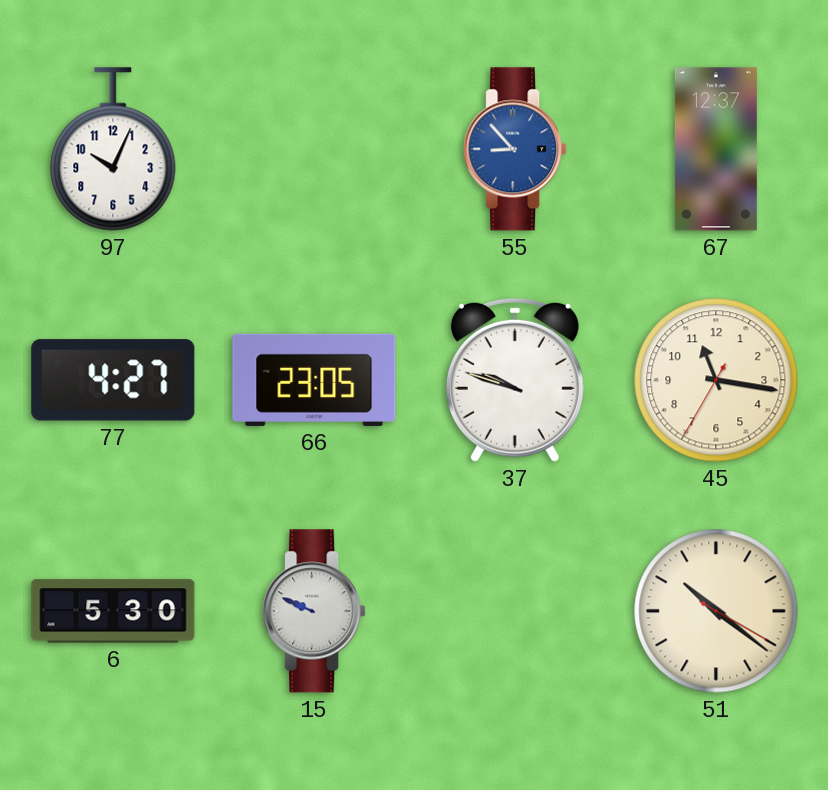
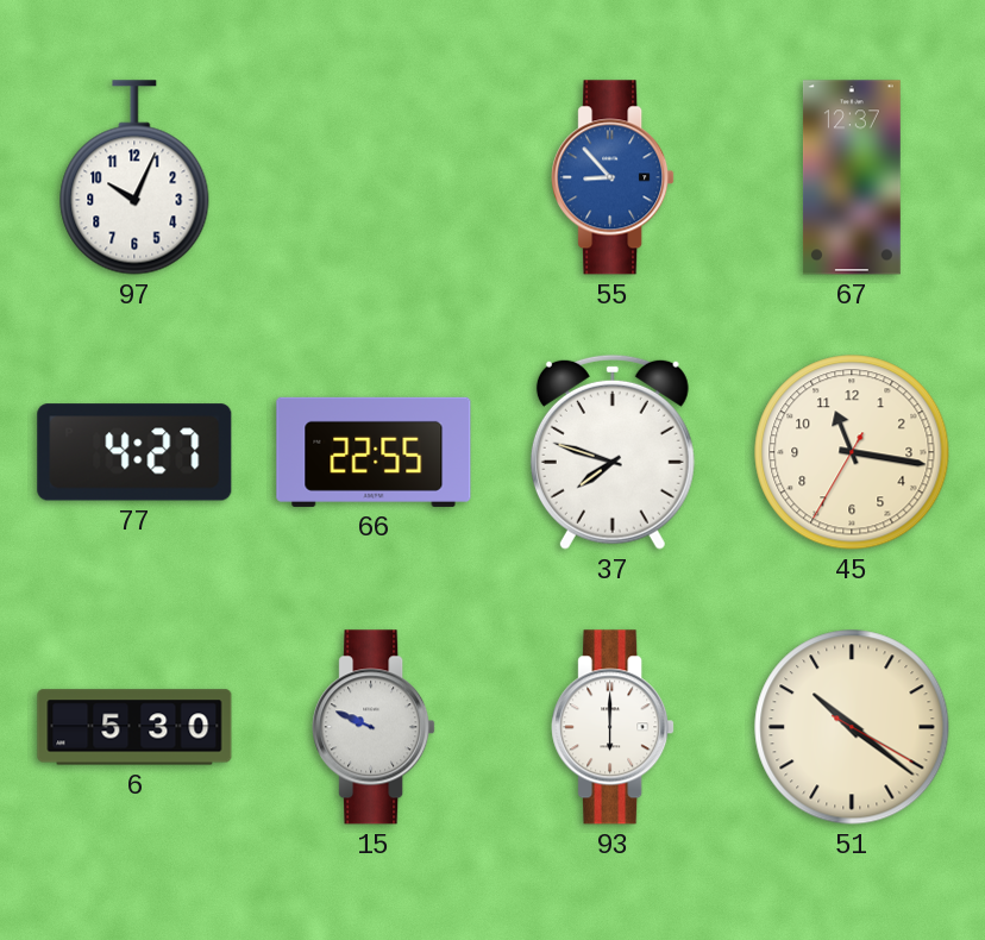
66: 23:05 -> 22:55 (374, 452)
37: 9:48 -> 7:48 (613, 452)
93: none -> 6:00 (613, 727)
